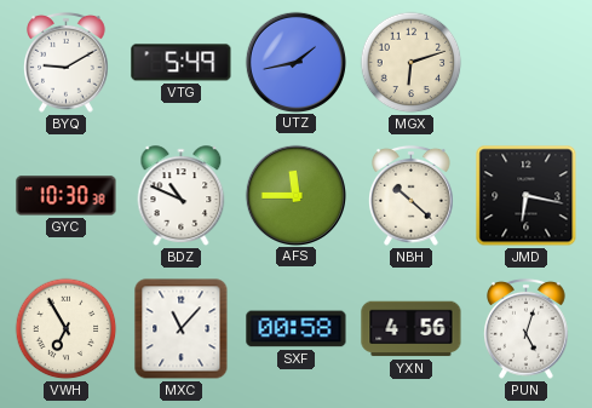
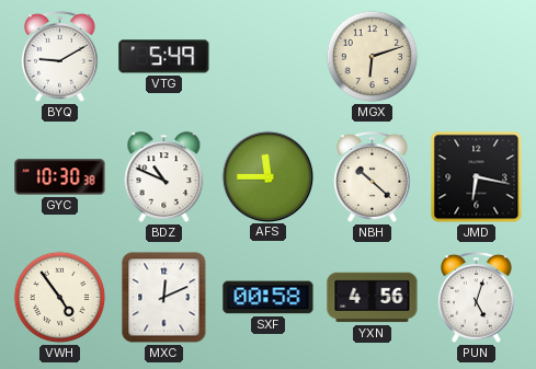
UTZ: 1:43 -> none (295, 62)
VWH: 6:55 -> 4:54 (60, 298)
MXC: 11:07 -> 12:11 (164, 298)
